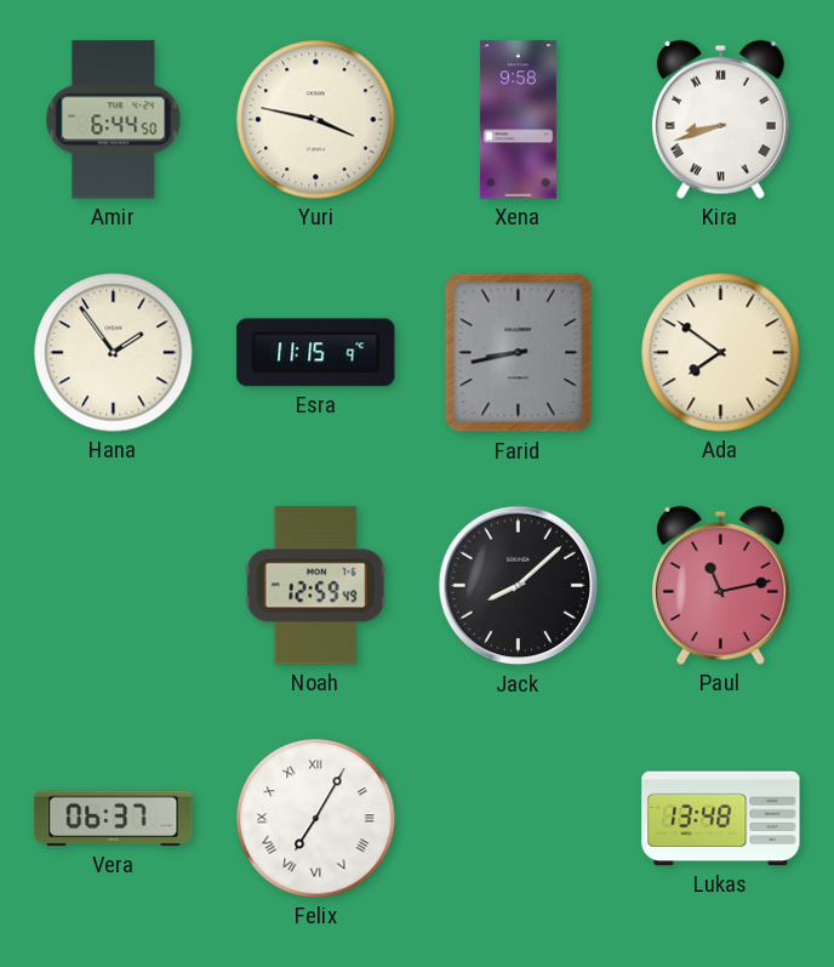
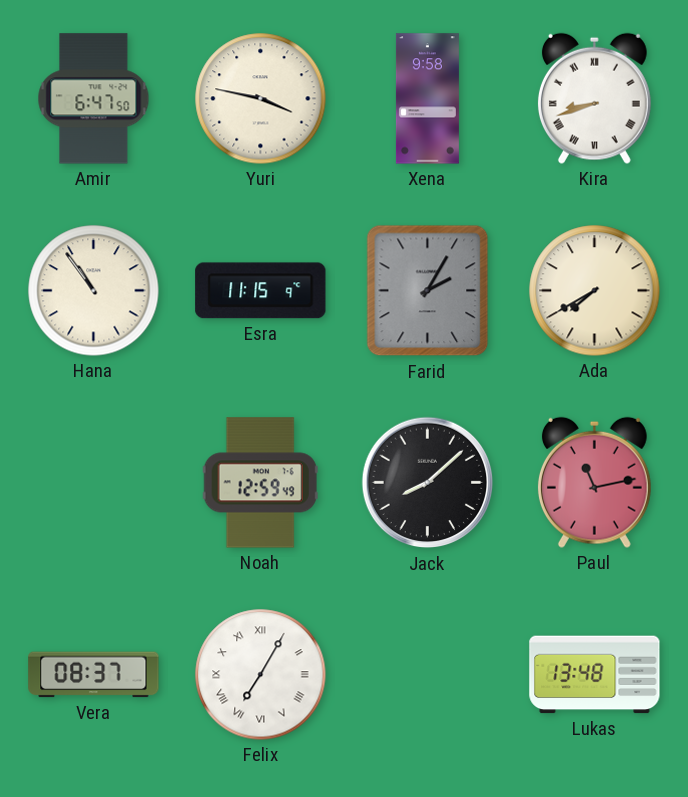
Amir: 6:44 -> 6:47 (94, 99)
Hana: 1:54 -> 10:54 (94, 291)
Farid: 8:43 -> 2:05 (428, 291)
Ada: 7:51 -> 7:40 (595, 291)
Vera: 06:37 -> 08:37 (94, 675)
